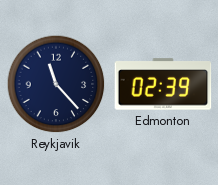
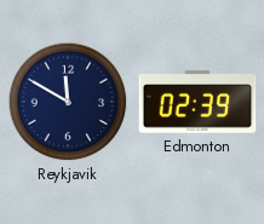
Reykjavik: 11:23 -> 11:50 (68, 102)
